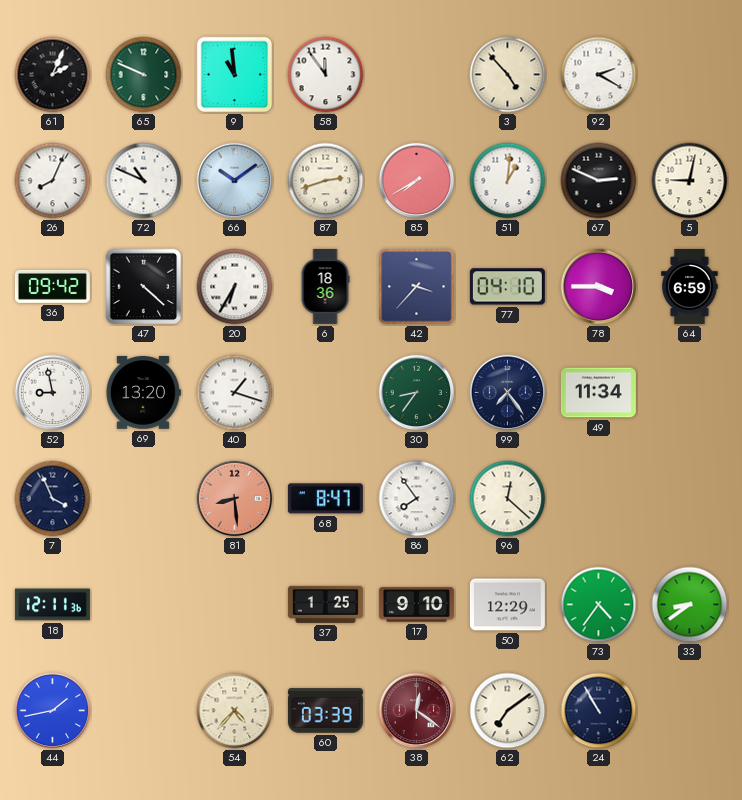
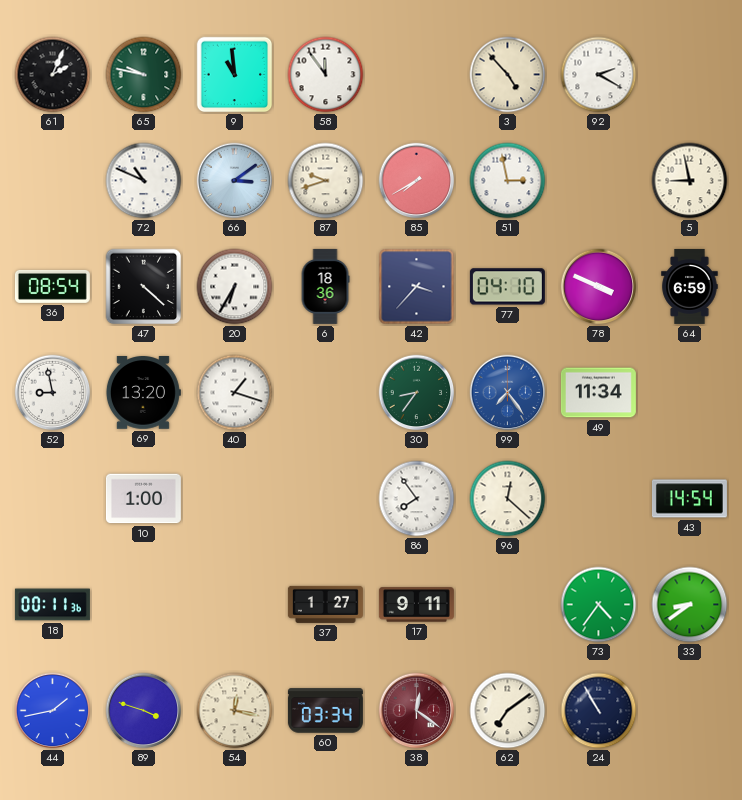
65: 9:49 -> 9:47 (144, 75)
26: 8:04 -> none (53, 181)
66: 10:09 -> 3:09 (235, 181)
87: 2:42 -> 9:42 (326, 181)
51: 1:01 -> 2:58 (508, 181)
67: 2:49 -> none (599, 181)
5: 9:02 -> 8:58 (690, 181)
36: 09:42 -> 08:54 (52, 286)
78: 3:45 -> 3:49 (599, 287)
99 dial: navy -> blue (508, 393)
7: 3:56 -> none (53, 499)
10: none -> 1:00 (143, 499)
81: 8:29 -> none (235, 499)
68: 8:47 -> none (325, 499)
43: none -> 14:54 (689, 499)
18: 12:11 -> 00:11 (52, 605)
37: 1:25 -> 1:27 (325, 604)
17: 9:10 -> 9:11 (416, 605)
50: 12:29 -> none (507, 605)
89: none -> 3:48 (144, 711)
54: 4:37 -> 12:17 (235, 711)
60: 03:39 -> 03:34 (325, 711)
